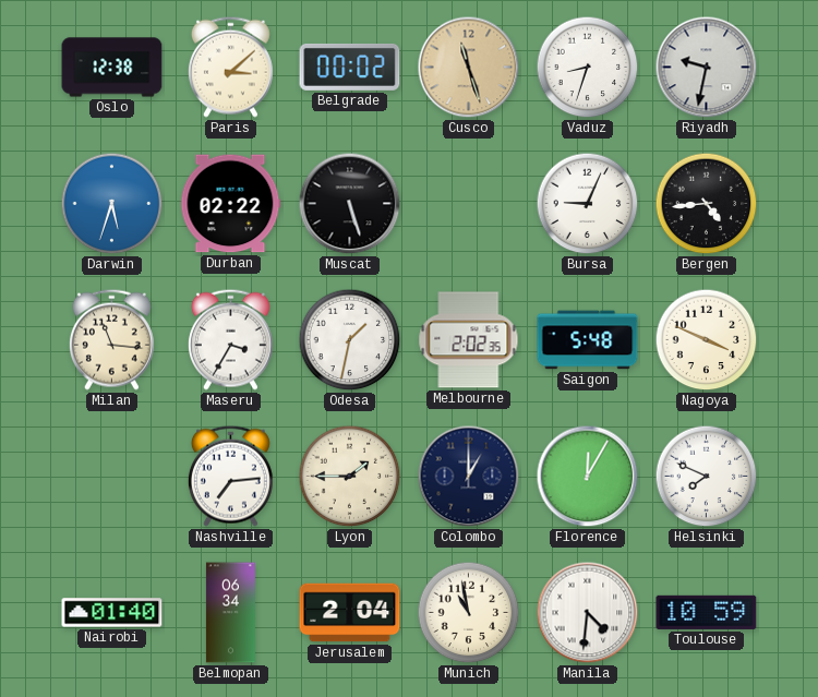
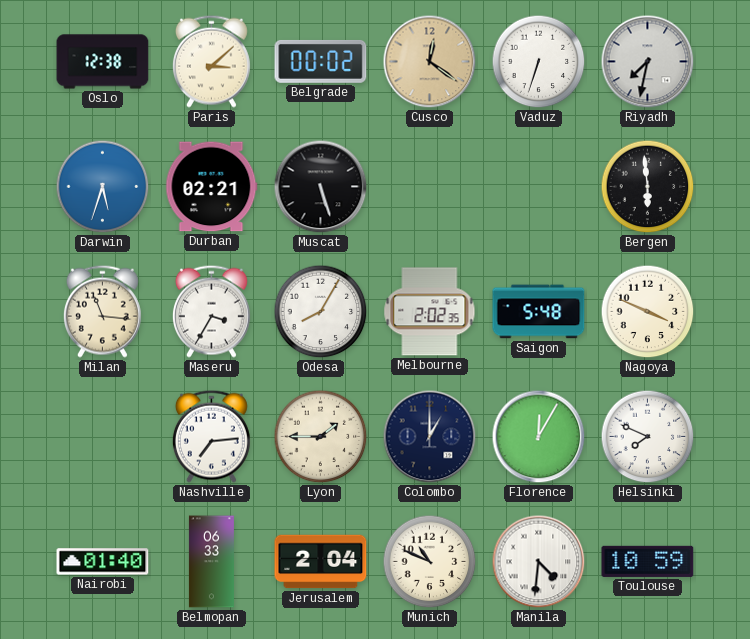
Cusco: 11:27 -> 12:21 (430, 62)
Vaduz: 8:33 -> 6:33 (539, 62)
Riyadh: 9:32 -> 7:32 (648, 62)
Durban: 02:22 -> 02:21 (212, 187)
Bursa: 9:04 -> none (588, 204)
Bergen: 4:44 -> 5:59 (648, 187)
Odesa: 1:32 -> 8:05 (321, 312)
Belmopan: 06:34 -> 06:33 (211, 562)
Munich: 10:58 -> 10:49 (430, 562)
